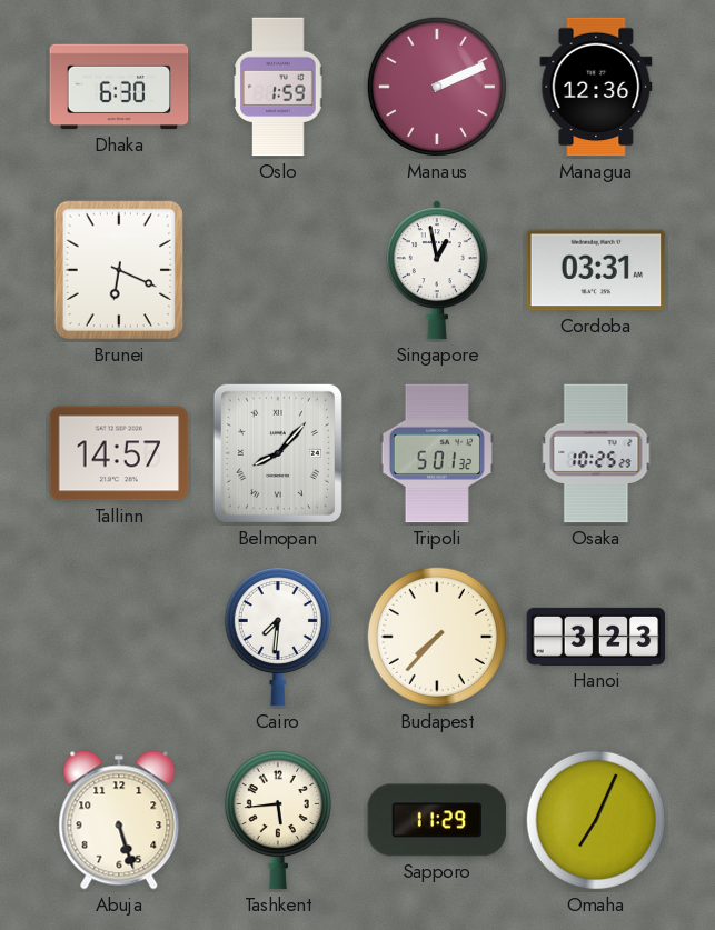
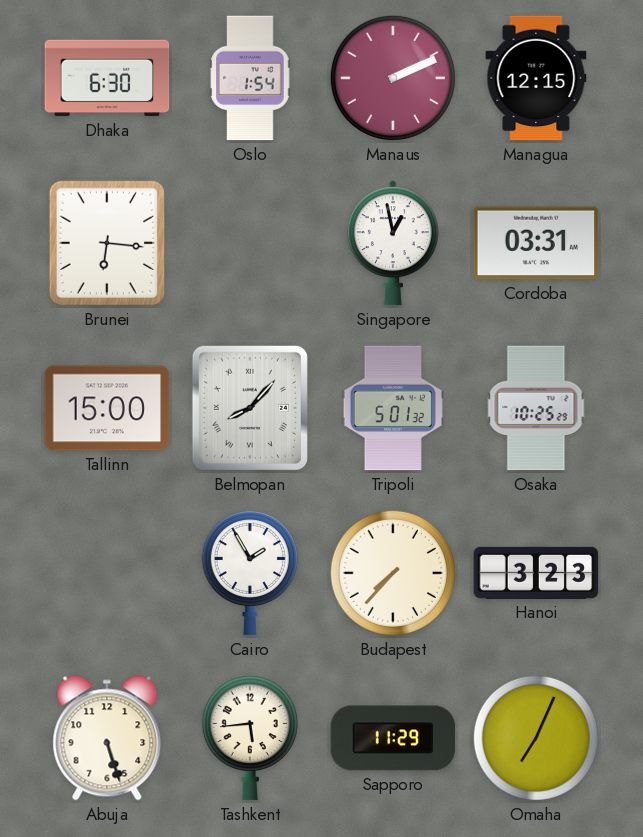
Oslo: 1:59 -> 1:54 (250, 78)
Managua: 12:36 -> 12:15 (536, 78)
Brunei: 6:19 -> 6:16 (106, 243)
Tallinn: 14:57 -> 15:00 (107, 408)
Cairo: 7:31 -> 1:55 (250, 573)
